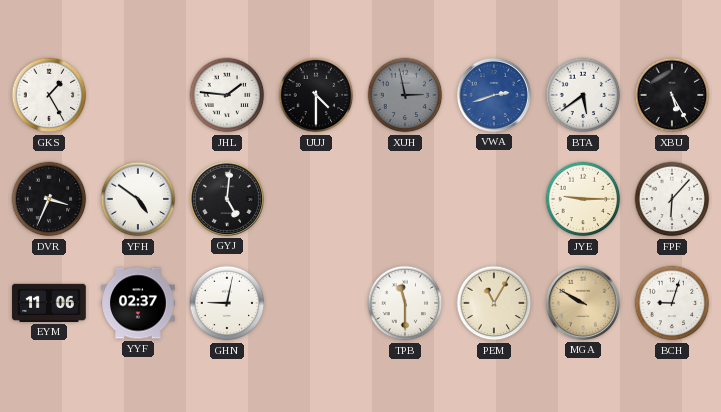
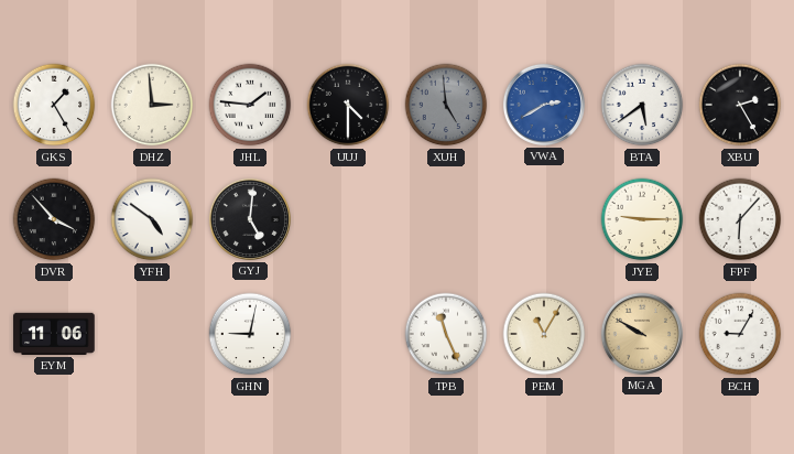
DHZ: none -> 2:59 (152, 105)
XUH: 2:58 -> 4:59 (446, 105)
VWA: 2:42 -> 2:40 (544, 105)
XBU: 5:25 -> 2:25 (740, 105)
DVR: 3:34 -> 3:53 (54, 219)
YYF: 02:37 -> none (138, 303)
TPB: 11:30 -> 11:26 (446, 334)
BCH: 9:03 -> 9:05 (740, 334)
